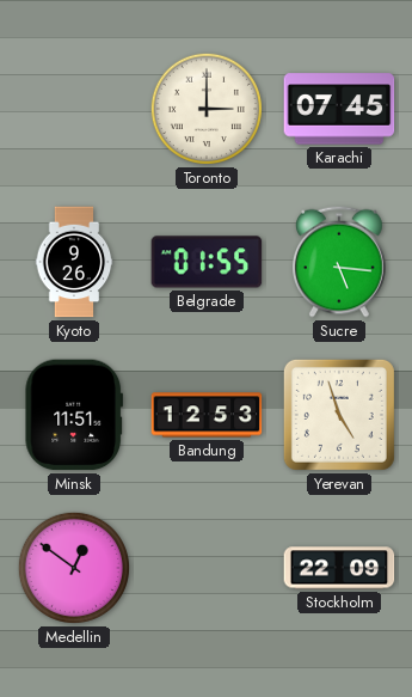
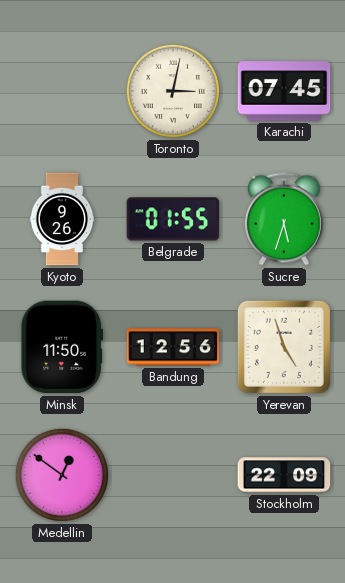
Toronto: 3:00 -> 3:02 (173, 91)
Sucre: 5:16 -> 5:33 (285, 219)
Minsk: 11:51 -> 11:50 (61, 347)
Bandung: 12:53 -> 12:56 (173, 347)
